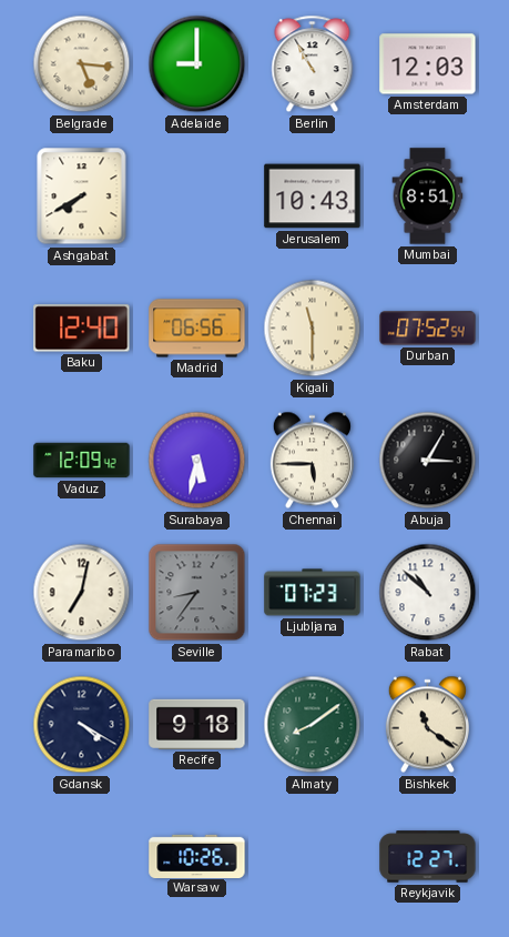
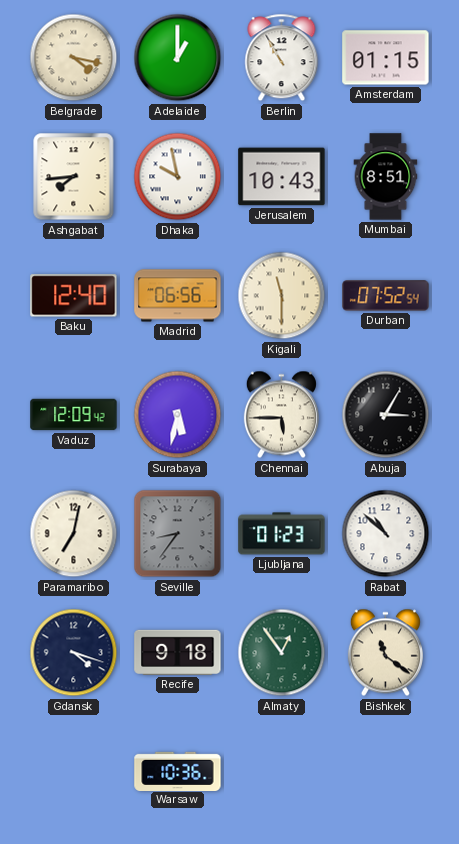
Belgrade: 5:16 -> 4:17 (74, 58)
Adelaide: 9:00 -> 1:00 (178, 58)
Amsterdam: 12:03 -> 01:15 (386, 58)
Ashgabat: 7:40 -> 7:44 (74, 177)
Dhaka: none -> 9:58 (178, 177)
Ljubljana: 07:23 -> 01:23 (282, 534)
Gdansk: 4:20 -> 4:18 (74, 653)
Almaty: 8:09 -> 12:54 (282, 653)
Warsaw: 10:26 -> 10:36 (178, 771)
Reykjavik: 12:27 -> none (428, 857)
